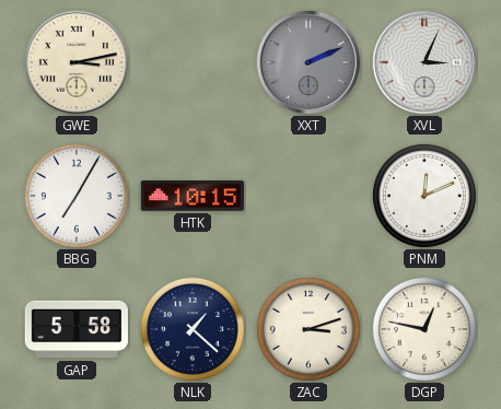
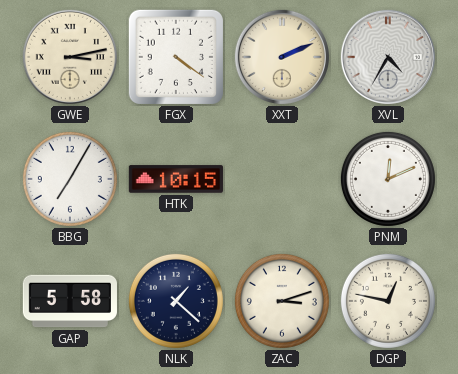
FGX: none -> 4:21 (176, 57)
XXT dial: grey -> cream (282, 57)
XVL: 3:04 -> 4:35 (388, 57)
